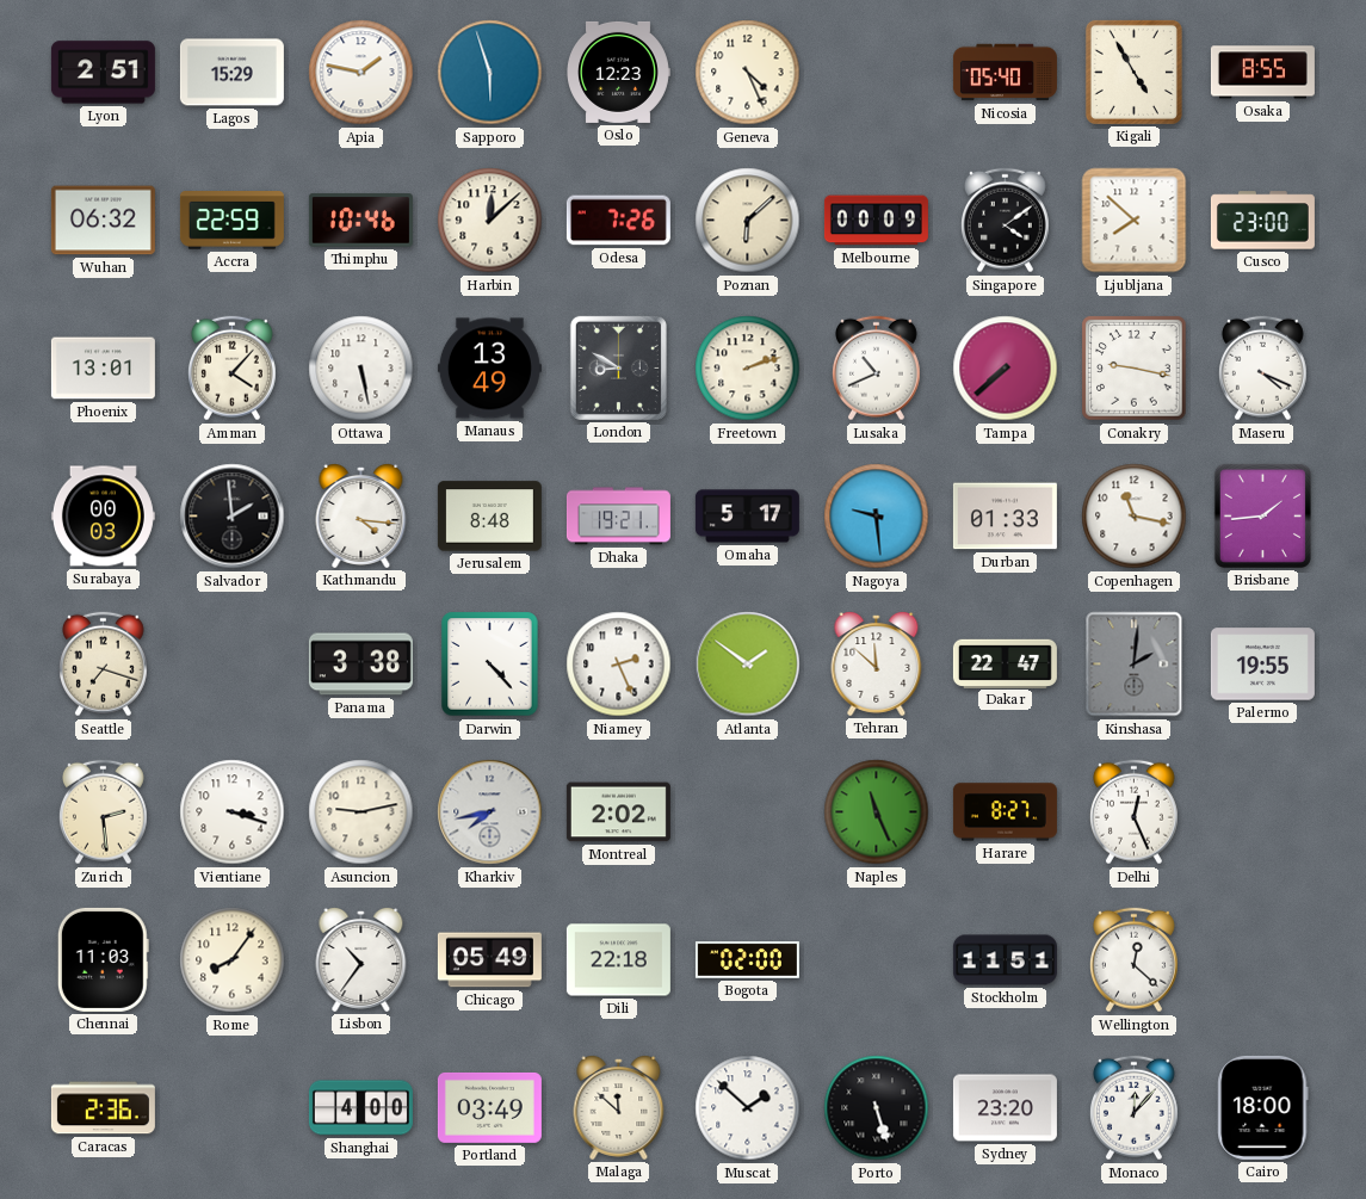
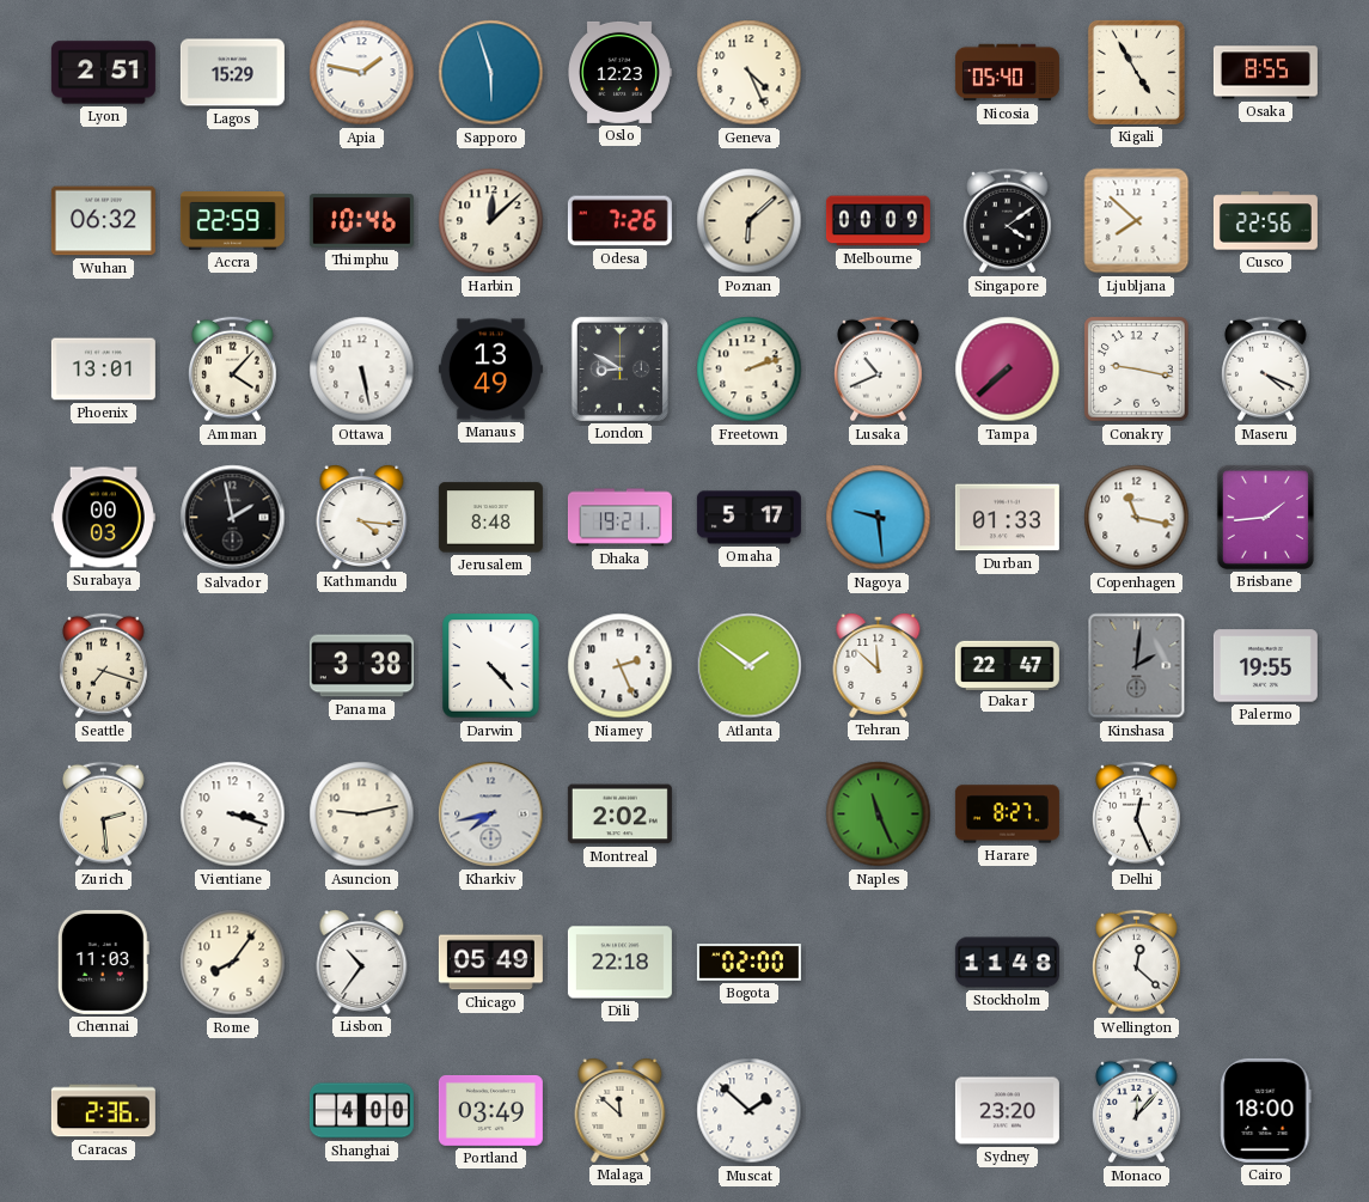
Cusco: 23:00 -> 22:56 (1265, 221)
Salvador: 1:59 -> 1:58 (233, 518)
Stockholm: 11:51 -> 11:48 (1007, 963)
Porto: 5:27 -> none (877, 1108)
